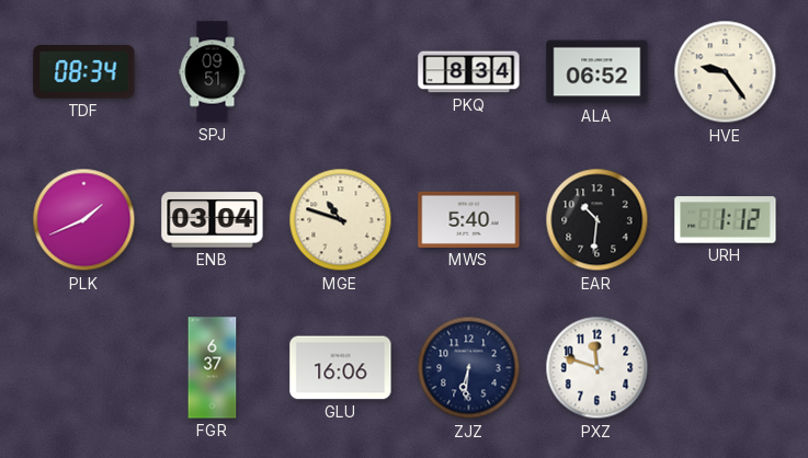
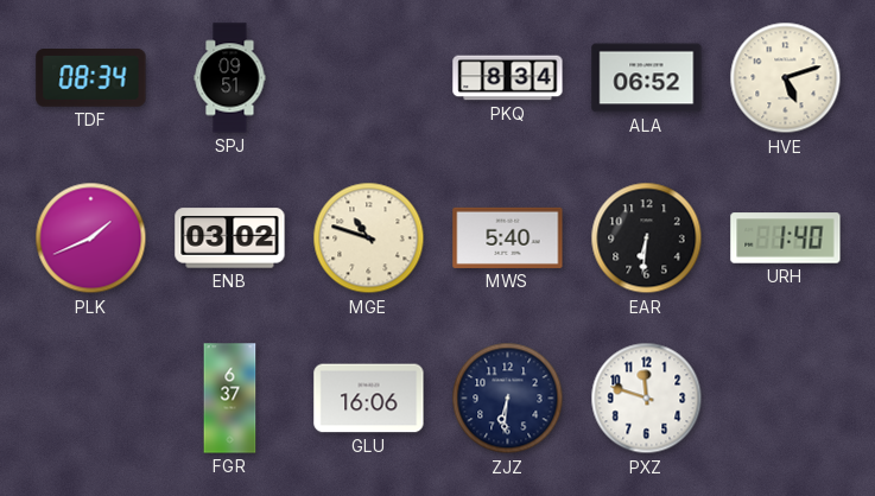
HVE: 9:24 -> 5:12 (786, 78)
ENB: 03:04 -> 03:02 (230, 239)
EAR: 10:31 -> 6:31 (647, 239)
URH: 1:12 -> 1:40 (786, 239)
